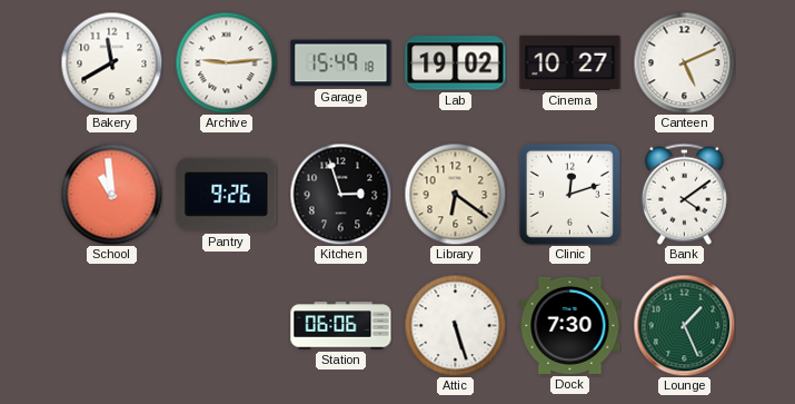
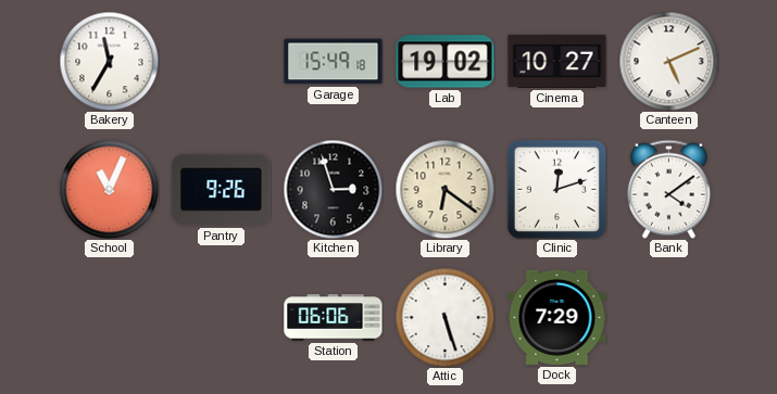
Bakery: 11:40 -> 11:35 (109, 61)
Archive: 9:14 -> none (226, 62)
School: 10:59 -> 11:04 (109, 189)
Dock: 7:30 -> 7:29 (557, 317)
Lounge: 1:26 -> none (684, 325)
